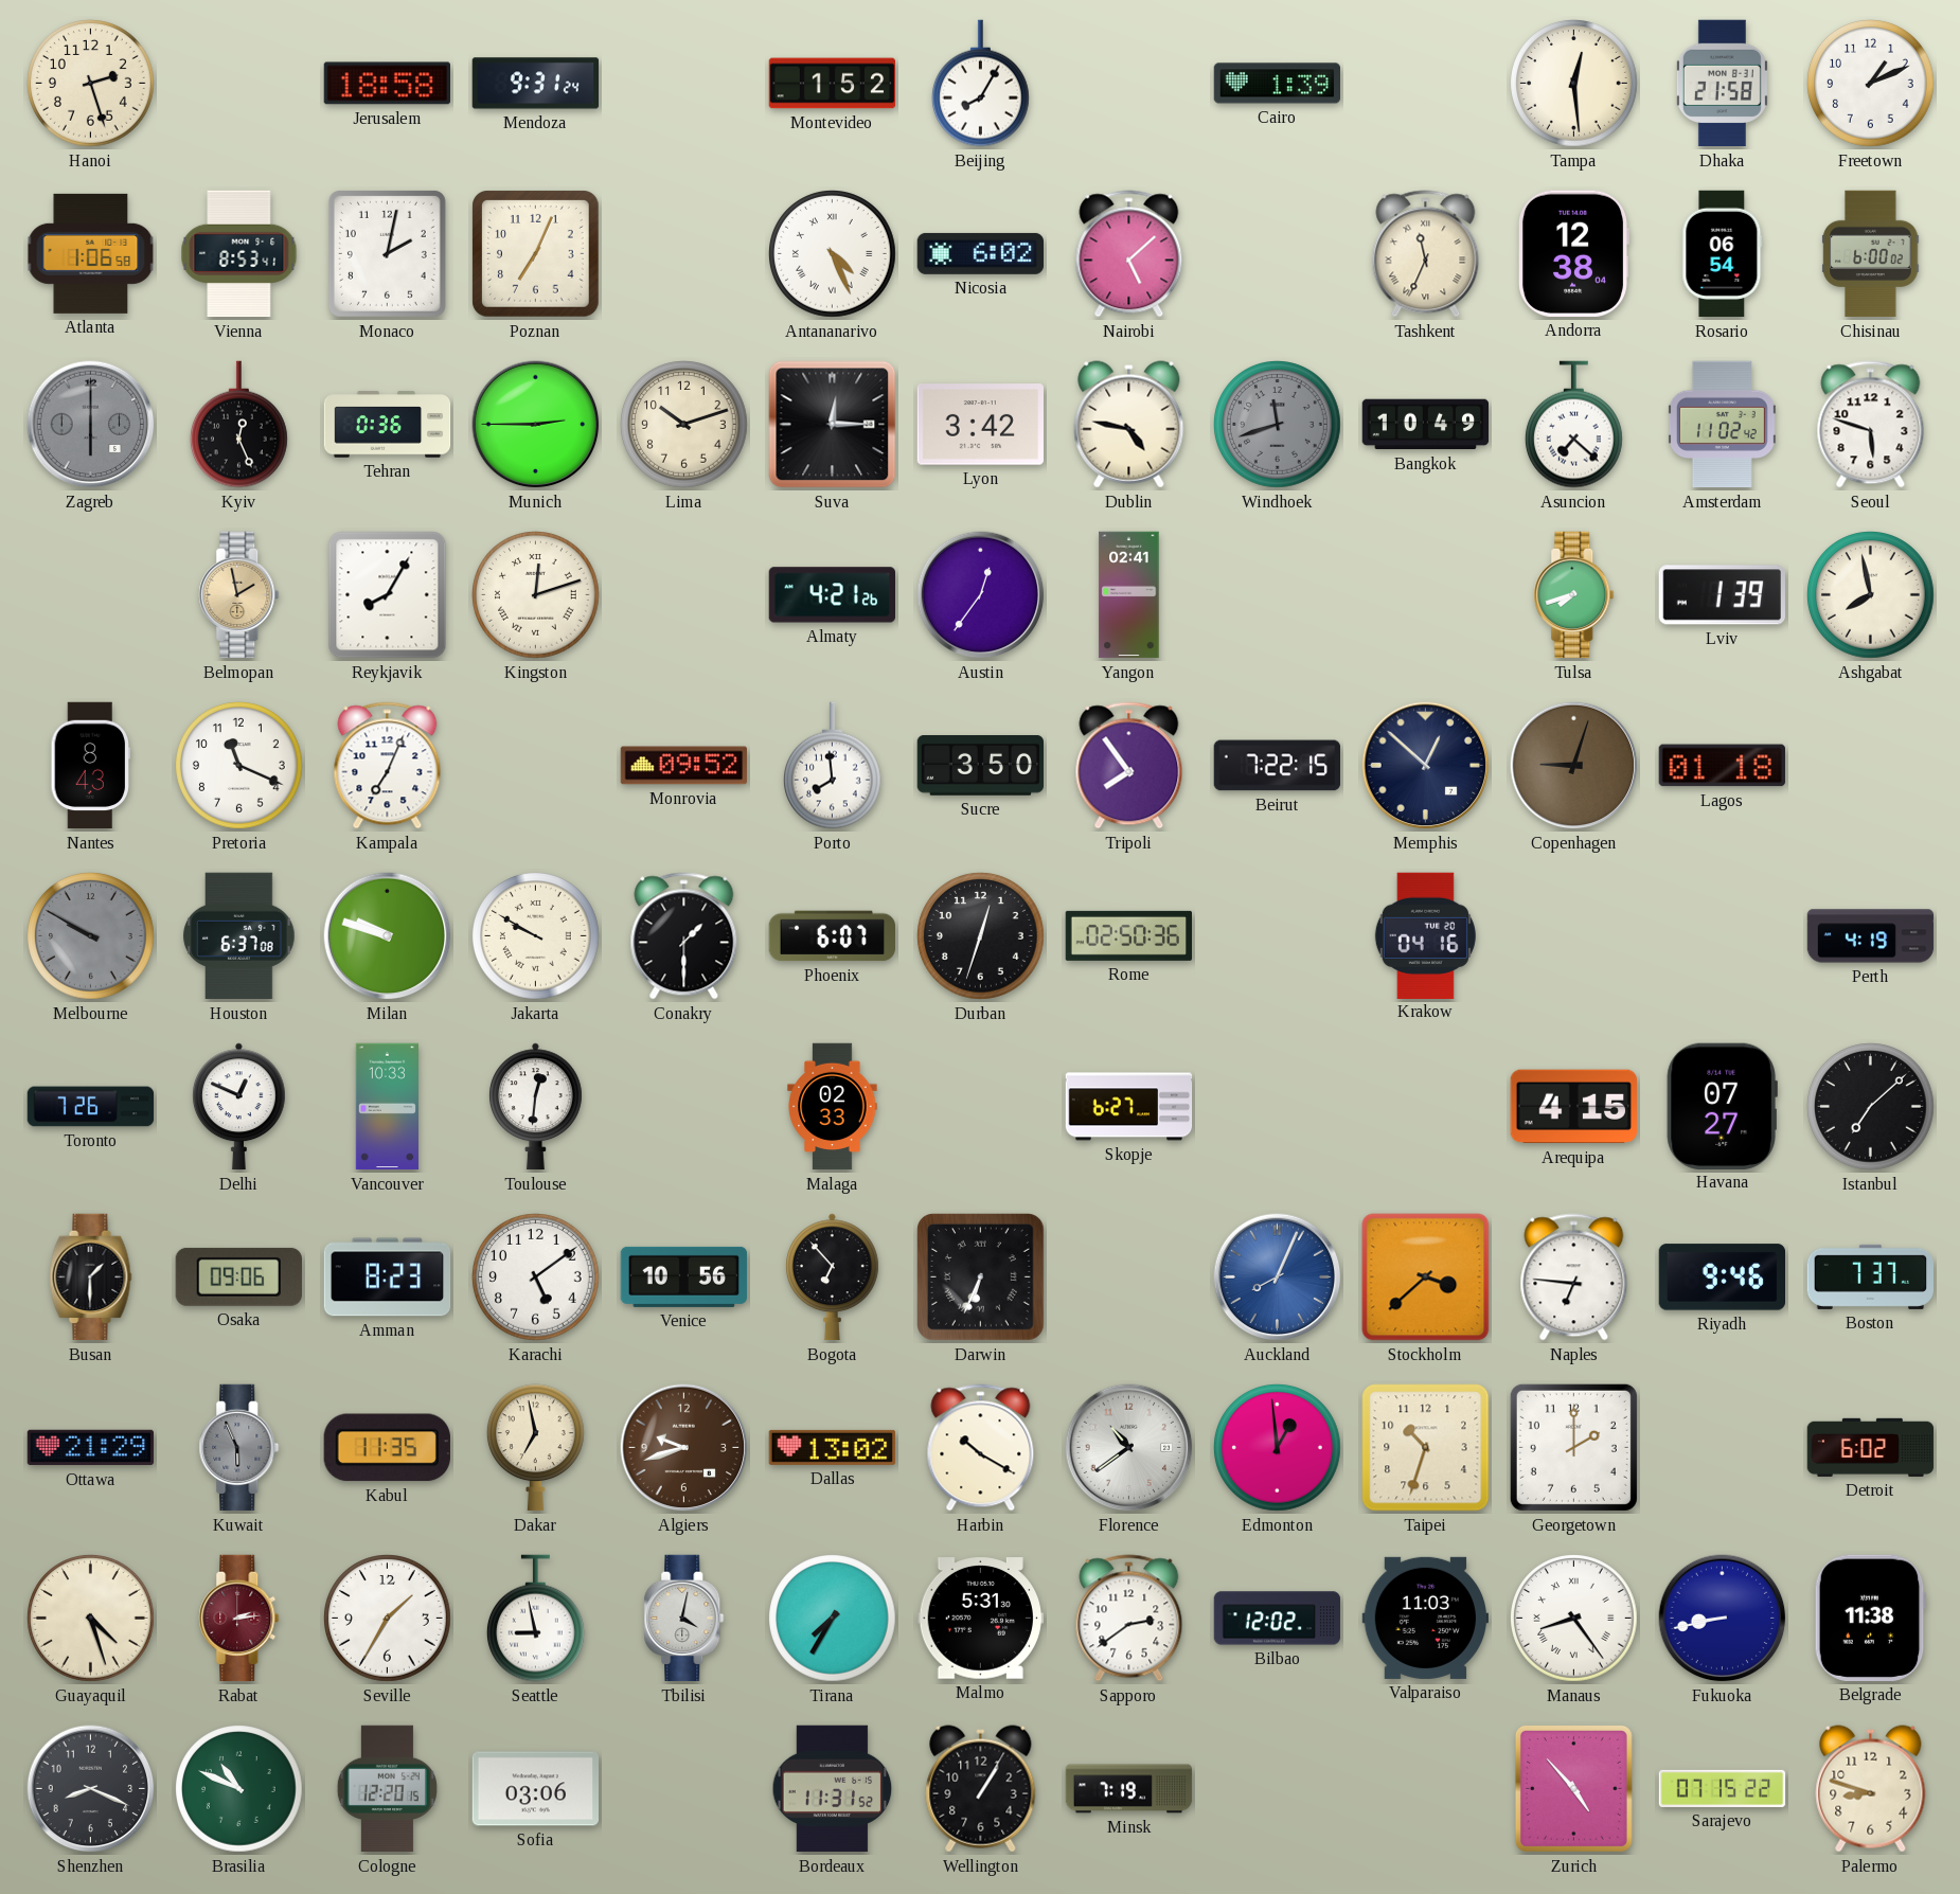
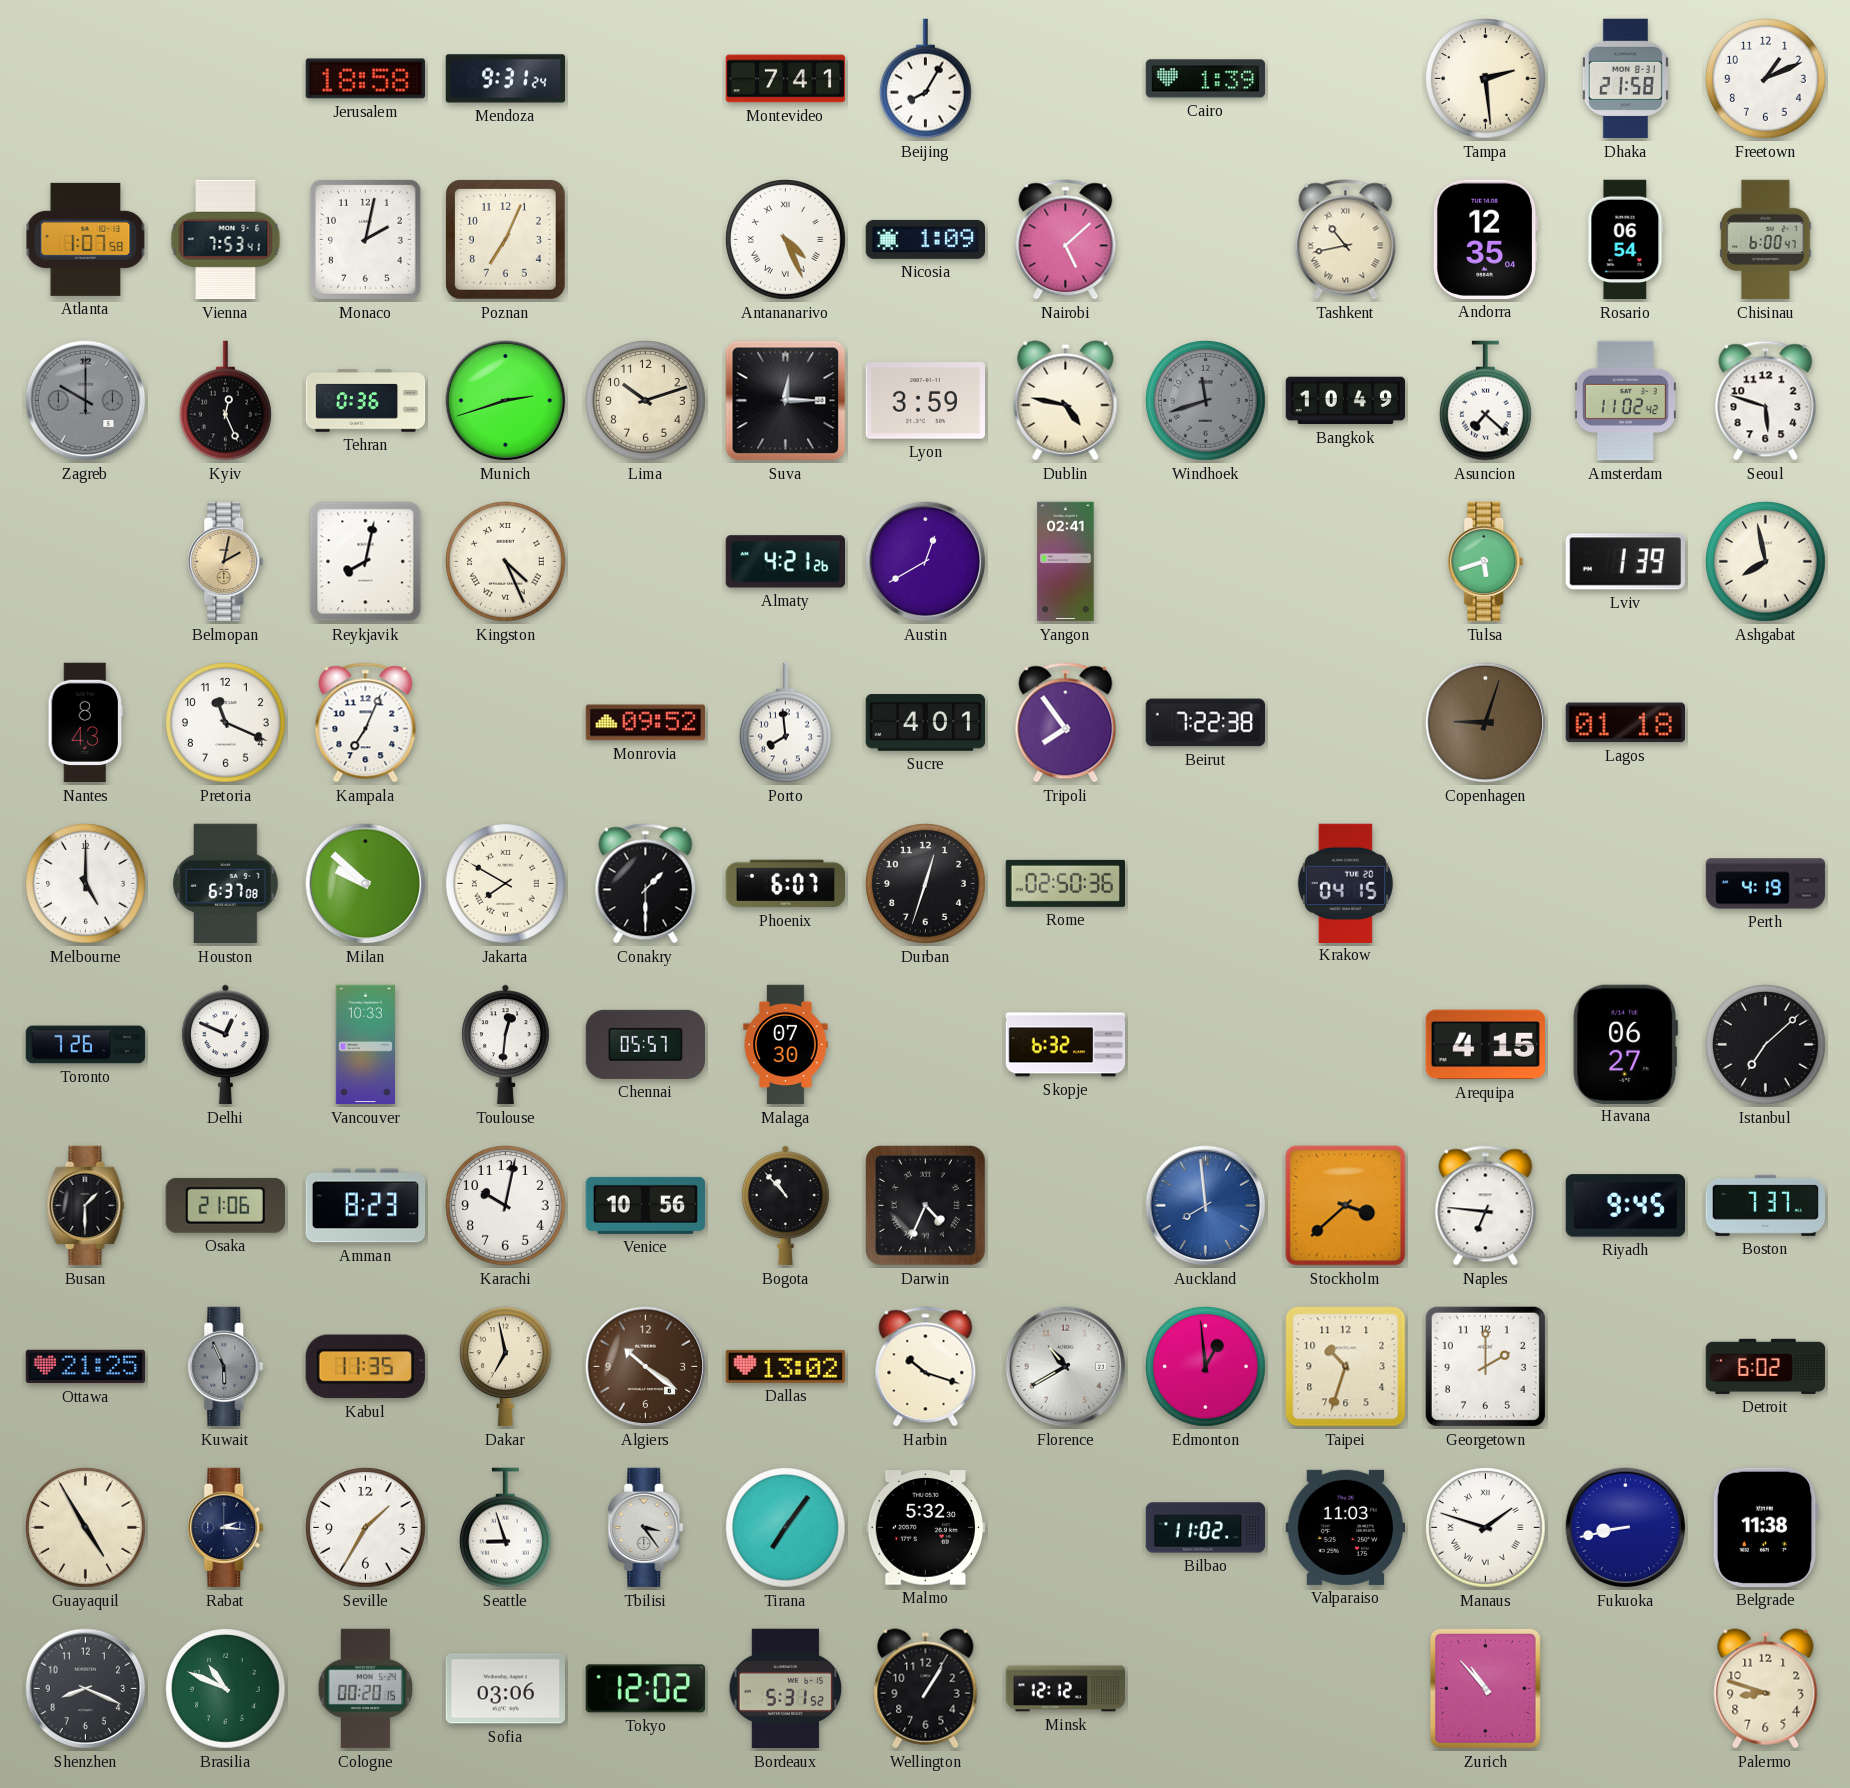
Hanoi: 2:27 -> none (91, 84)
Montevideo: 1:52 -> 7:41 (786, 79)
Tampa: 12:29 -> 2:29 (1486, 79)
Atlanta: 1:06 -> 1:07 (86, 239)
Vienna: 8:53 -> 7:53 (226, 240)
Nicosia: 6:02 -> 1:09 (925, 239)
Tashkent: 11:34 -> 10:43 (1346, 240)
Andorra: 12:38 -> 12:35 (1484, 239)
Chisinau: 6:00:02 -> 6:00:47 (1766, 240)
Zagreb: 6:00 -> 10:00 (86, 401)
Munich: 2:45 -> 2:42 (506, 401)
Lyon: 3:42 -> 3:59 (925, 401)
Belmopan: 1:58 -> 2:02 (226, 562)
Reykjavik: 8:05 -> 8:02 (366, 562)
Kingston: 12:12 -> 4:26 (506, 562)
Austin: 12:36 -> 12:40 (926, 562)
Tulsa: 7:42 -> 5:42 (1486, 562)
Sucre: 3:50 -> 4:01 (925, 723)
Beirut: 7:22:15 -> 7:22:38 (1206, 723)
Memphis: 12:52 -> none (1426, 766)
Melbourne: 9:50 -> 5:00 (86, 884)
Melbourne dial: grey -> white (86, 884)
Milan: 9:48 -> 9:52 (366, 884)
Jakarta: 9:50 -> 7:50 (506, 884)
Krakow: 04:16 -> 04:15 (1345, 883)
Chennai: none -> 05:57 (645, 1044)
Malaga: 02:33 -> 07:30 (786, 1045)
Skopje: 6:27 -> 6:32 (1066, 1045)
Havana: 07:27 -> 06:27 (1625, 1044)
Osaka: 09:06 -> 21:06 (225, 1205)
Karachi: 5:09 -> 10:02 (506, 1206)
Bogota: 6:53 -> 10:53 (786, 1206)
Darwin: 6:34 -> 4:34 (926, 1206)
Auckland: 8:04 -> 7:59 (1206, 1206)
Riyadh: 9:46 -> 9:45 (1625, 1206)
Ottawa: 21:29 -> 21:25 (86, 1367)
Algiers: 9:42 -> 10:21 (646, 1367)
Harbin: 10:20 -> 10:18 (926, 1367)
Florence: 10:39 -> 10:40 (1066, 1367)
Guayaquil: 4:27 -> 4:55 (86, 1528)
Rabat: 2:14 -> 2:16 (226, 1528)
Rabat dial: burgundy -> navy (226, 1528)
Seattle: 8:58 -> 8:57 (505, 1528)
Tbilisi: 4:02 -> 3:24 (646, 1528)
Tirana: 7:35 -> 7:06 (786, 1528)
Malmo: 5:31 -> 5:32 (925, 1528)
Sapporo: 2:39 -> none (1129, 1619)
Bilbao: 12:02 -> 11:02 (1206, 1528)
Manaus: 8:24 -> 1:48 (1486, 1528)
Cologne: 12:20 -> 00:20 (365, 1689)
Tokyo: none -> 12:02 (645, 1689)
Bordeaux: 11:31 -> 5:31 (786, 1689)
Minsk: 7:19 -> 12:12 (1066, 1689)
Zurich: 4:53 -> 10:53 (1485, 1688)
Sarajevo: 07:15 -> none (1723, 1788)
